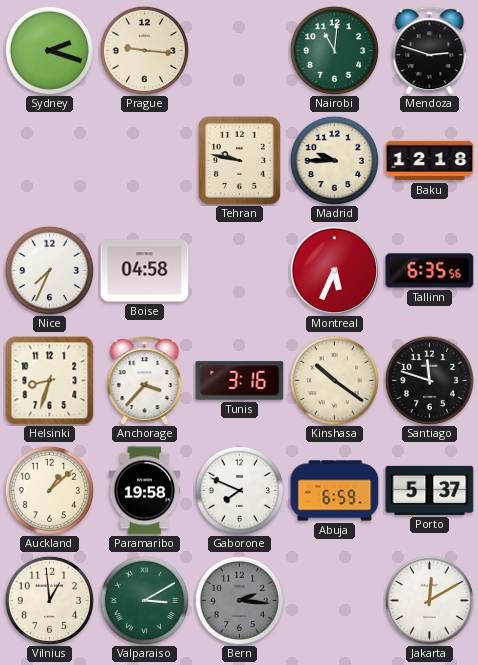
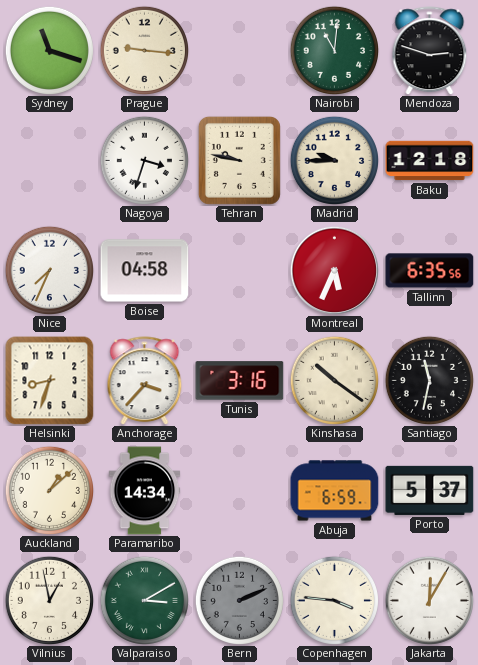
Sydney: 2:18 -> 11:18 (49, 50)
Nagoya: none -> 3:33 (144, 160)
Santiago: 11:48 -> 11:32 (429, 380)
Paramaribo: 19:58 -> 14:34 (145, 491)
Gaborone: 7:49 -> none (239, 490)
Vilnius: 12:59 -> 12:58 (49, 600)
Bern: 2:16 -> 2:11 (239, 600)
Copenhagen: none -> 3:46 (334, 600)
Jakarta: 12:10 -> 12:05 (429, 600)
